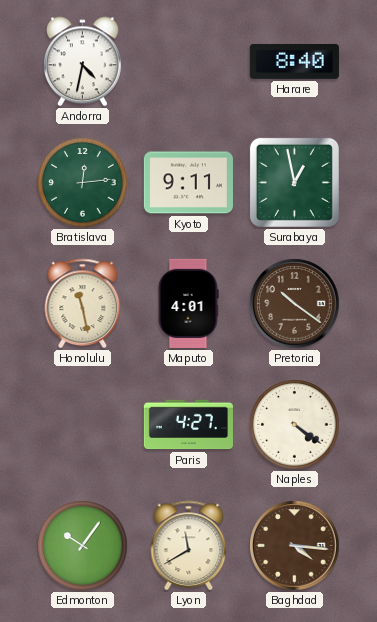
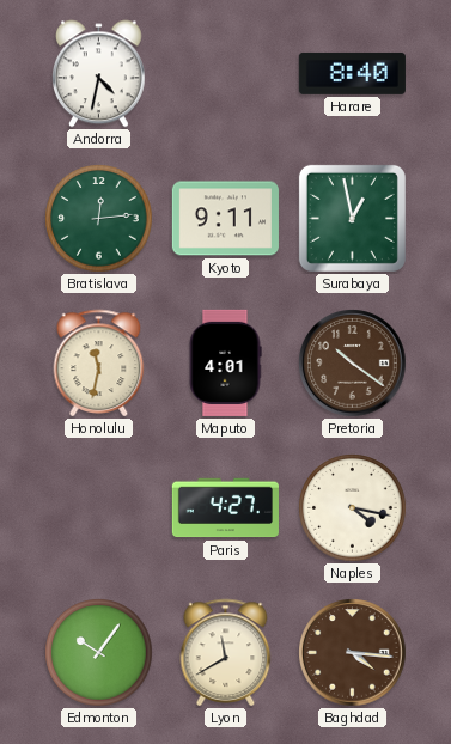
Honolulu: 11:28 -> 11:32 (99, 362)
Naples: 4:21 -> 4:17 (353, 508)
